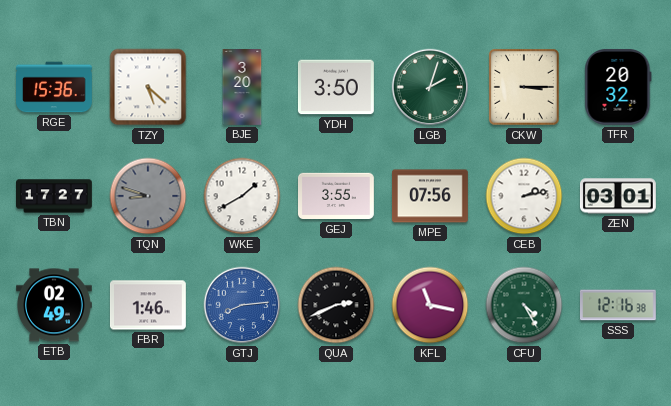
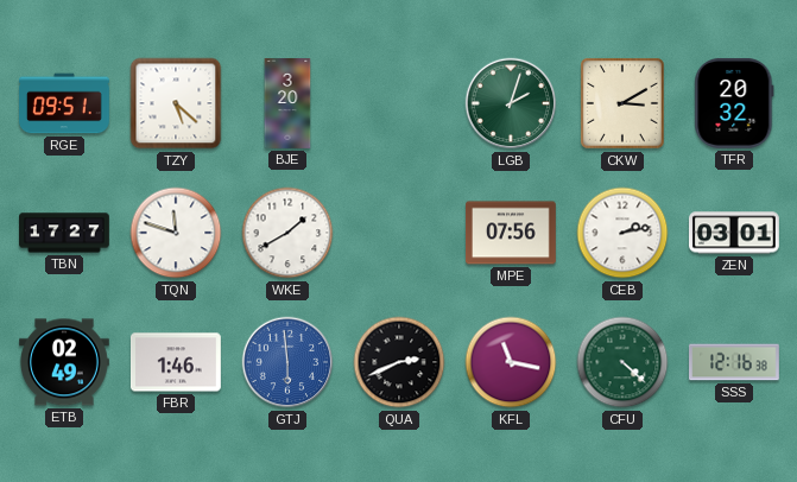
RGE: 15:36 -> 09:51 (65, 103)
YDH: 3:50 -> none (336, 87)
CKW: 3:15 -> 3:10 (622, 104)
TQN: 8:48 -> 11:48 (176, 233)
TQN dial: grey -> white (176, 233)
GEJ: 3:55 -> none (337, 196)
GTJ: 8:14 -> 5:59 (287, 362)
CFU: 4:25 -> 4:22 (622, 362)
